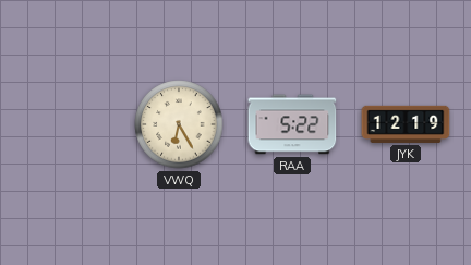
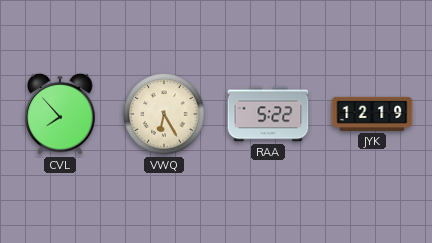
CVL: none -> 7:53 (60, 114)
